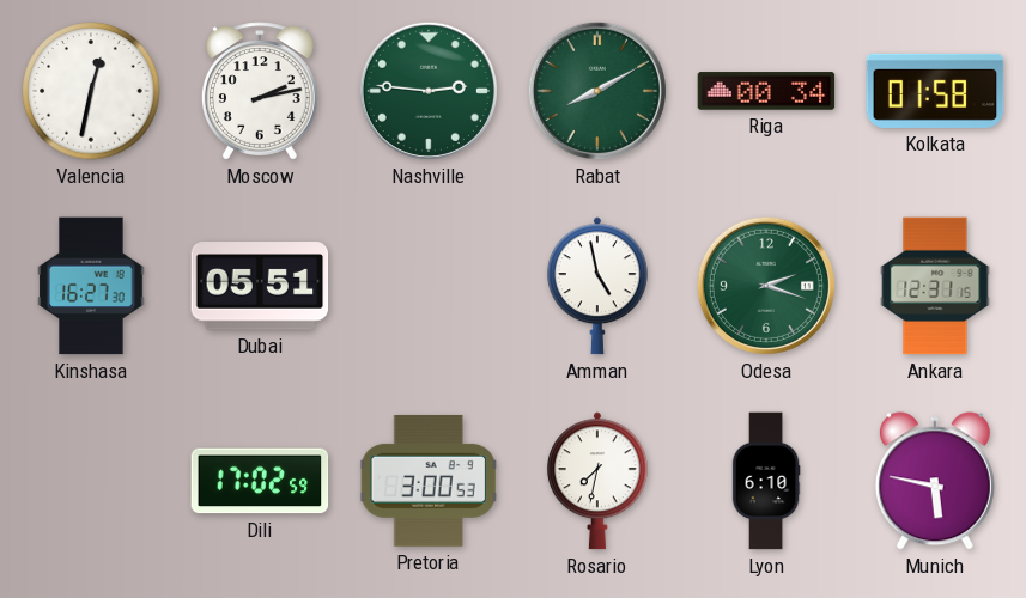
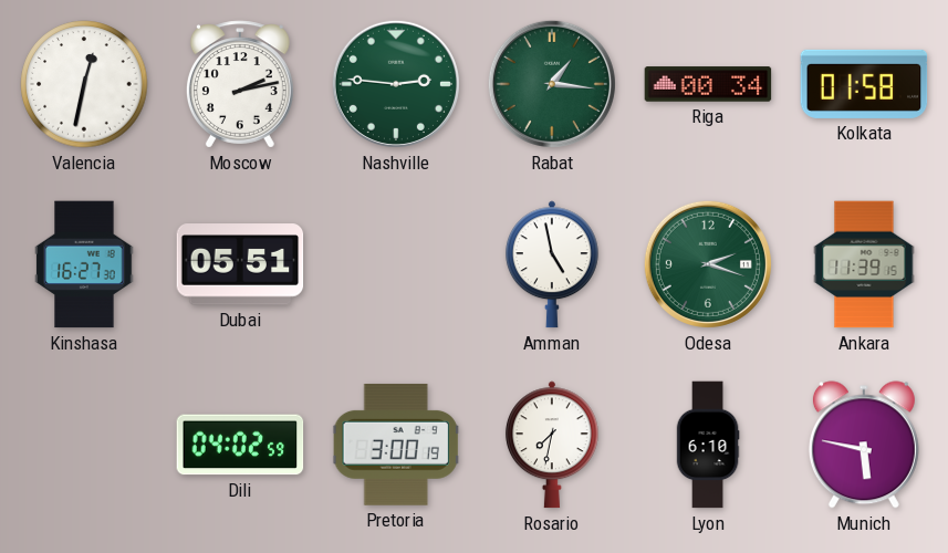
Rabat: 8:10 -> 1:16 (552, 84)
Ankara: 12:31 -> 11:39 (864, 264)
Dili: 17:02 -> 04:02 (240, 445)
Pretoria: 3:00:53 -> 3:00:19 (396, 445)
